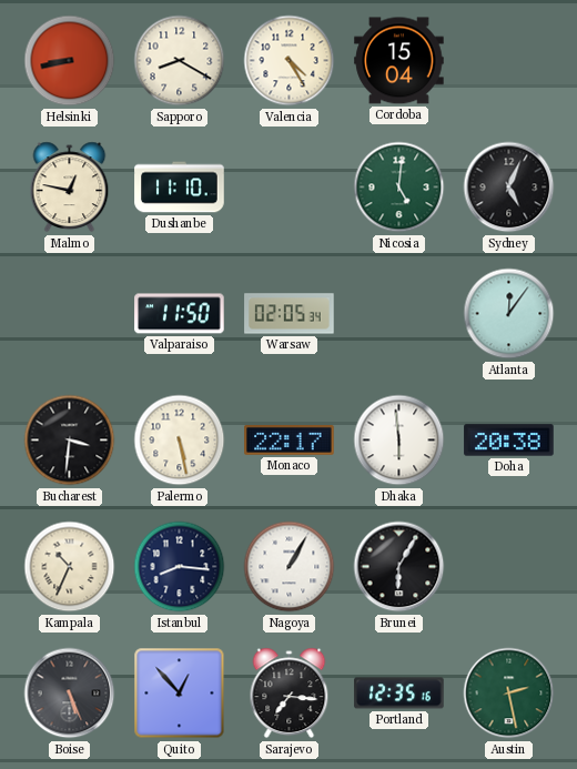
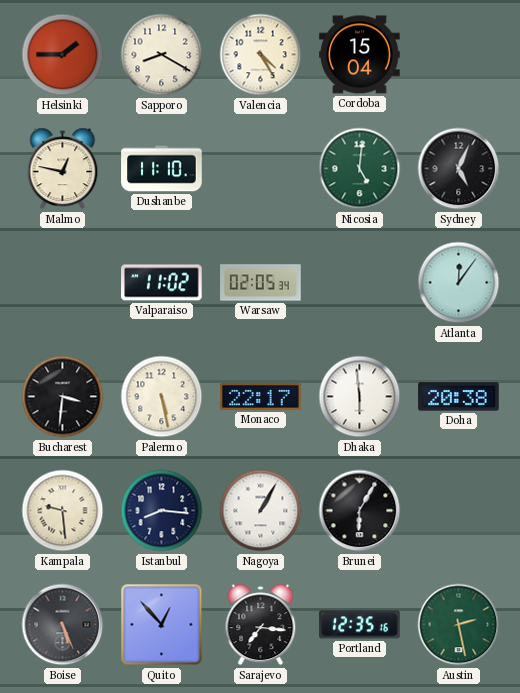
Helsinki: 8:43 -> 1:45 (63, 55)
Valparaiso: 11:50 -> 11:02 (162, 283)
Kampala: 10:34 -> 9:29 (63, 511)
